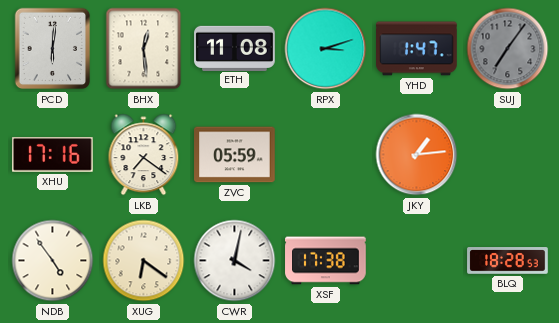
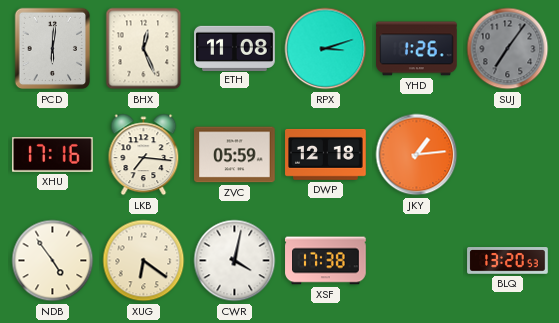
BHX: 12:29 -> 12:26 (144, 49)
YHD: 1:47 -> 1:26 (417, 49)
LKB: 7:21 -> 7:16 (144, 155)
DWP: none -> 12:18 (326, 154)
BLQ: 18:28 -> 13:20 (508, 261)
